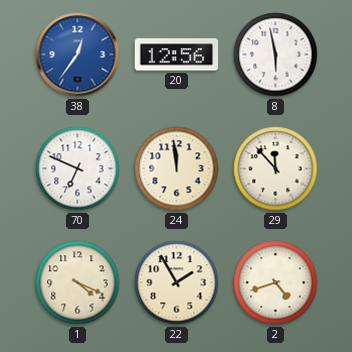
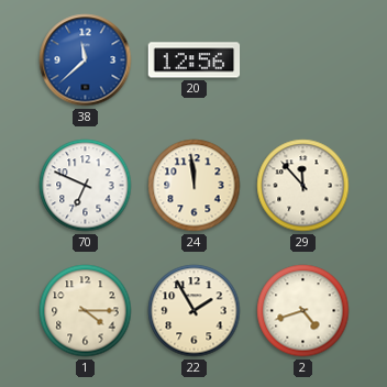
38: 12:36 -> 11:38 (86, 60)
8: 5:58 -> none (276, 55)
1: 4:19 -> 4:15 (86, 311)
